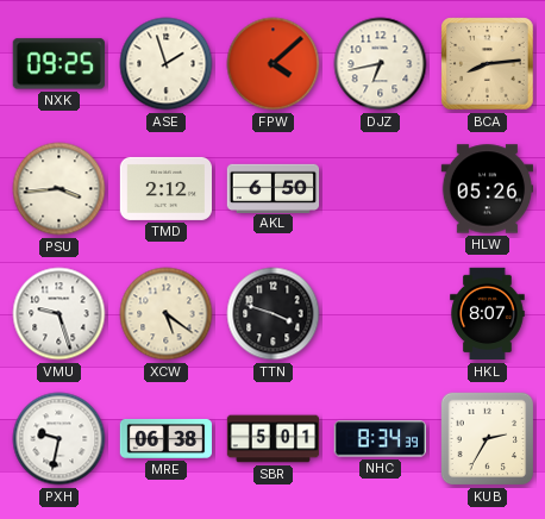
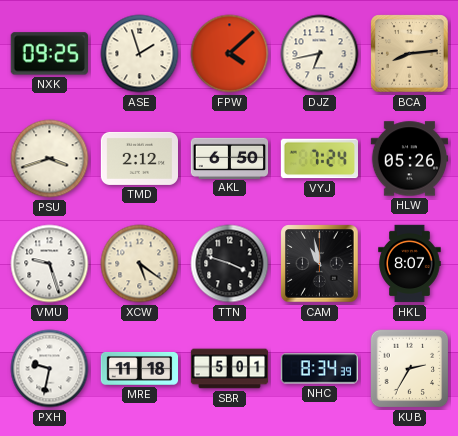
PSU: 3:44 -> 3:42 (50, 159)
VYJ: none -> 7:24 (319, 159)
CAM: none -> 10:58 (320, 264)
MRE: 06:38 -> 11:18 (140, 368)
